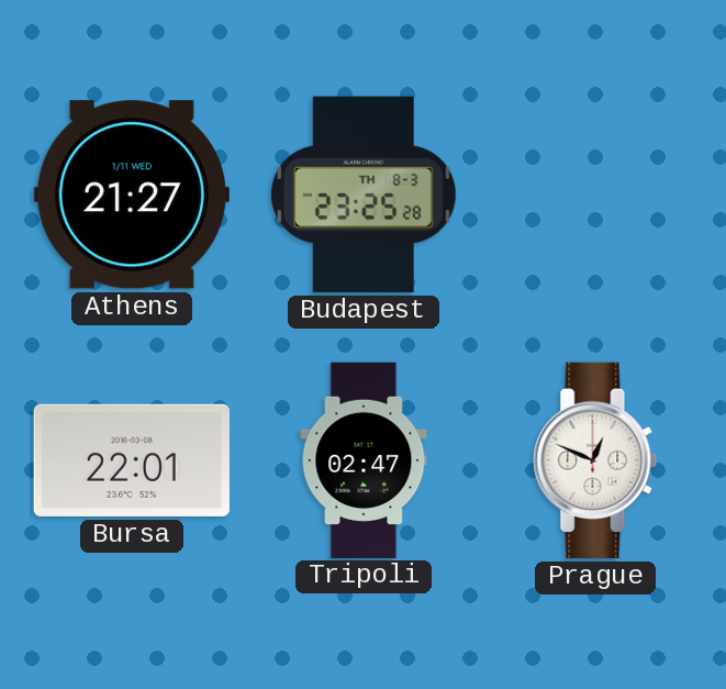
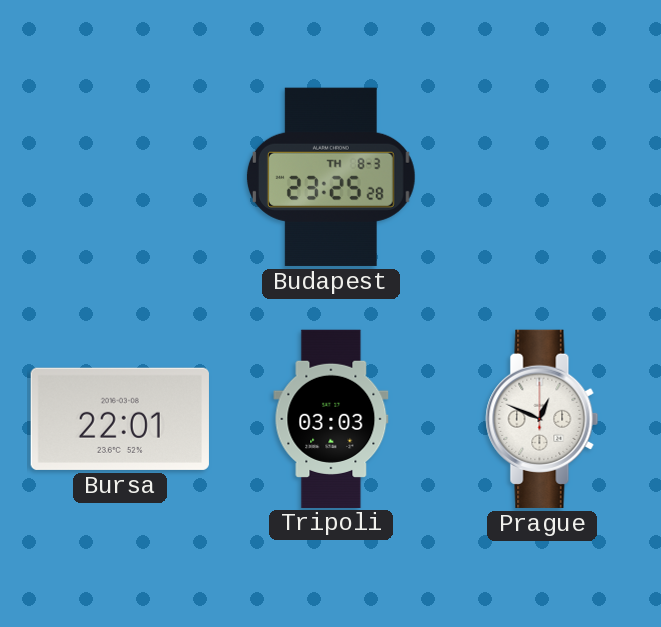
Athens: 21:27 -> none (132, 195)
Tripoli: 02:47 -> 03:03 (331, 418)
